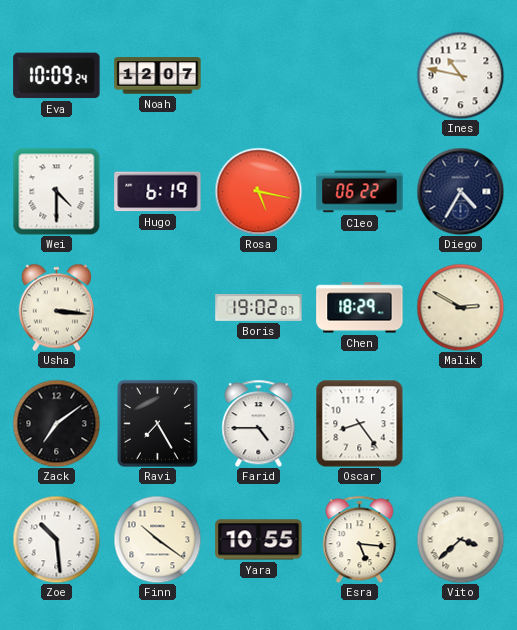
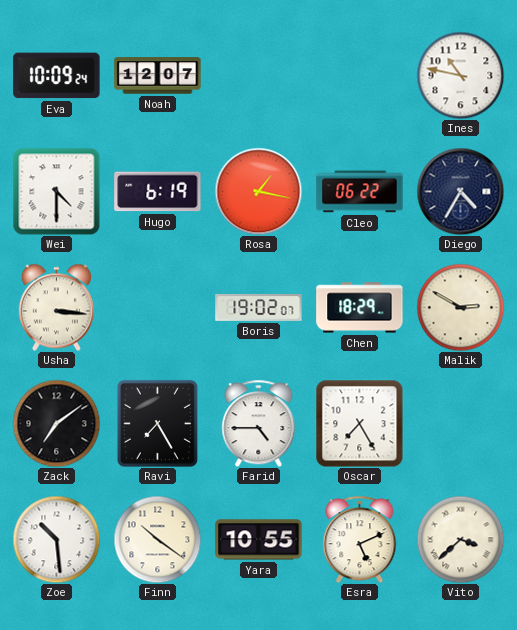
Rosa: 5:17 -> 1:17 (258, 191)
Oscar: 8:24 -> 7:25 (359, 423)
Esra: 5:16 -> 5:11 (360, 539)
